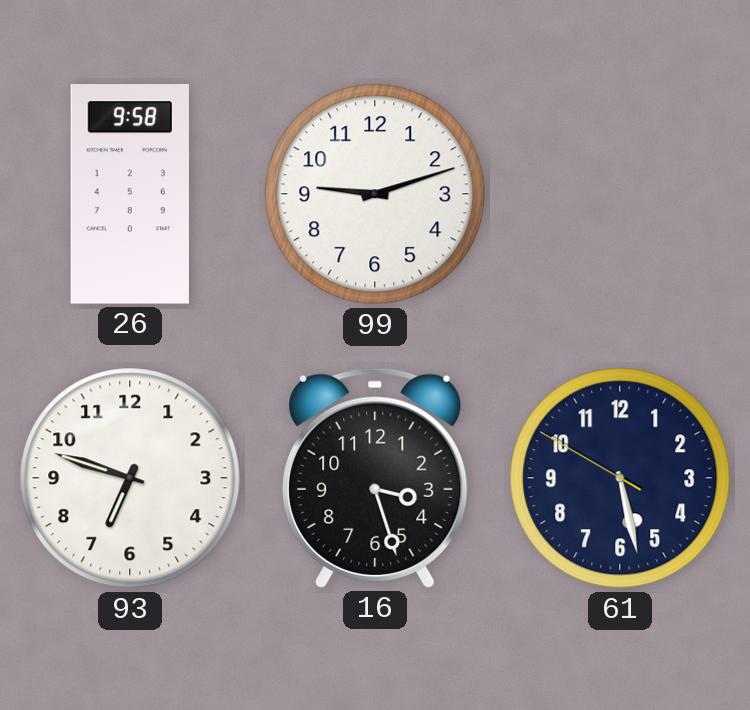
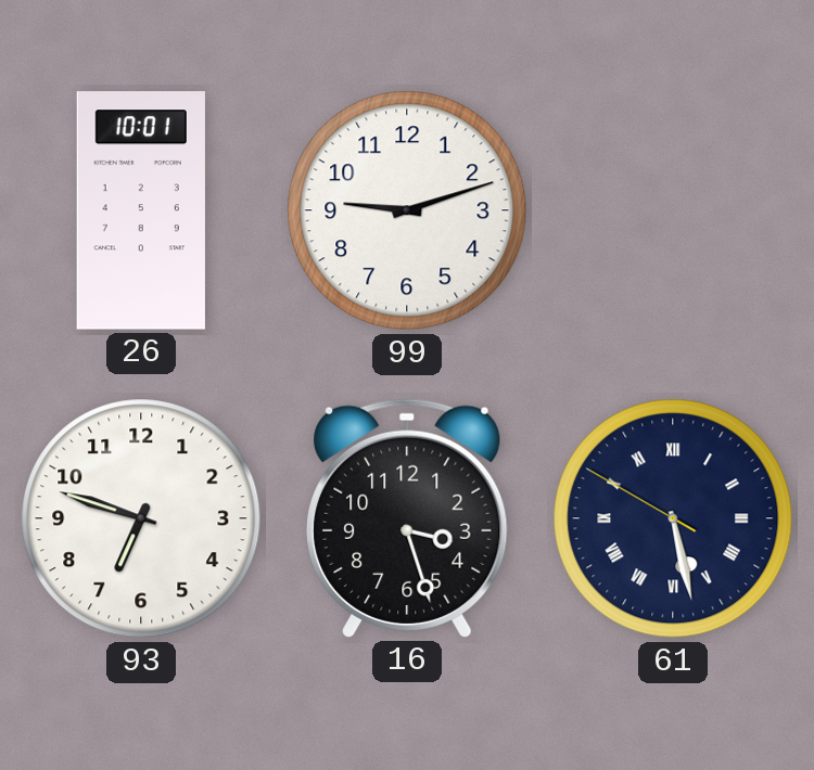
26: 9:58 -> 10:01 (141, 210)
61 numerals: Arabic -> Roman (673, 518)
